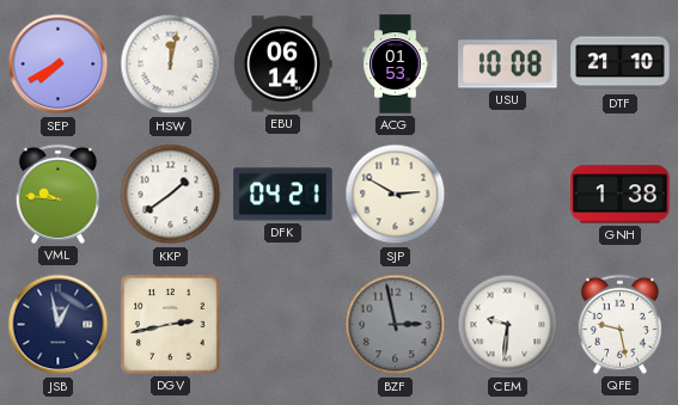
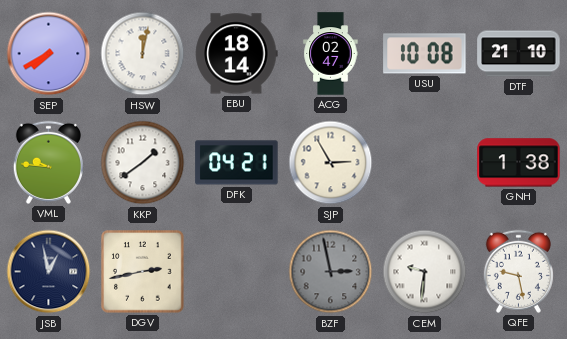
EBU: 06:14 -> 18:14 (237, 54)
ACG: 01:53 -> 02:47 (331, 54)
SJP: 2:50 -> 2:55 (331, 163)
